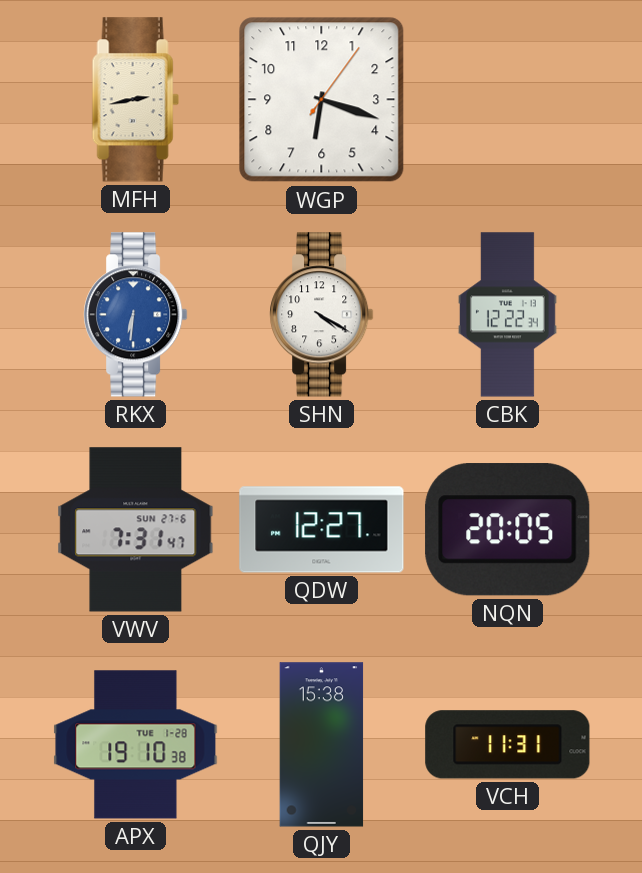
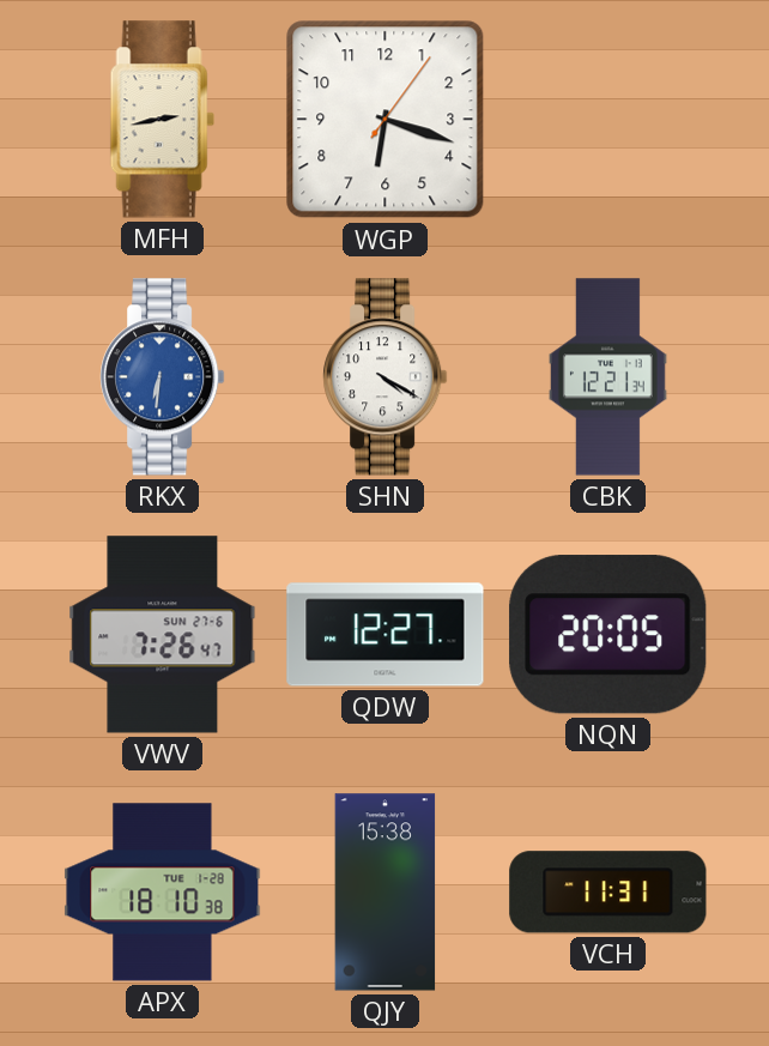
CBK: 12:22 -> 12:21 (607, 377)
VWV: 7:31 -> 7:26 (163, 635)
APX: 19:10 -> 18:10 (163, 893)
